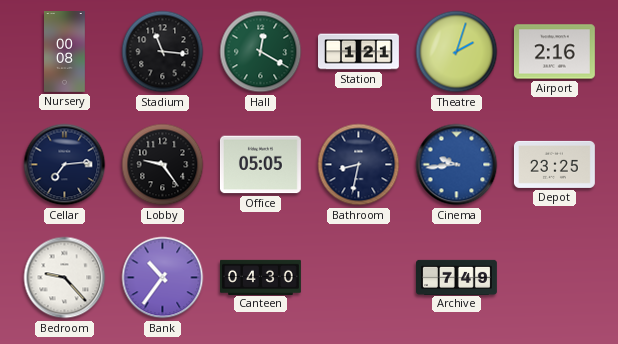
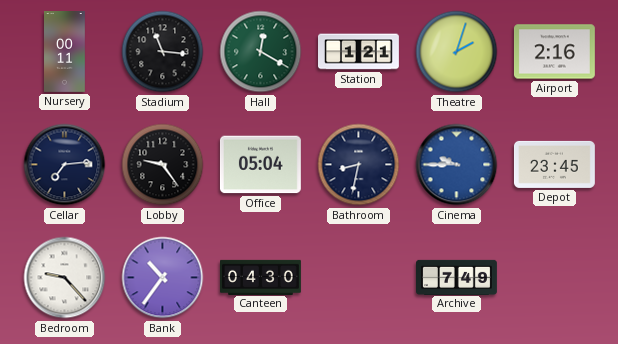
Nursery: 00:08 -> 00:11 (65, 52)
Office: 05:05 -> 05:04 (260, 165)
Cinema: 9:44 -> 9:45 (457, 165)
Depot: 23:25 -> 23:45 (554, 164)
